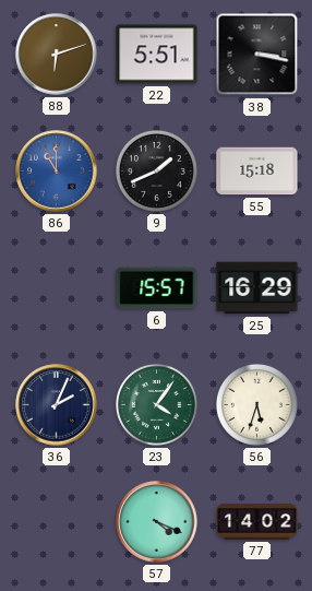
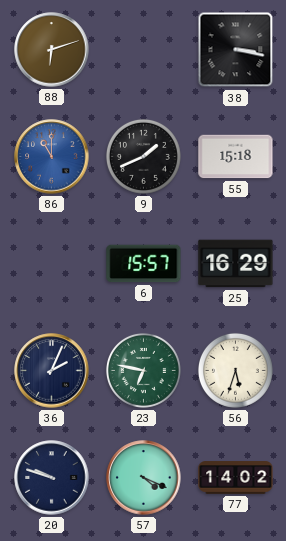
22: 5:51 -> none (157, 55)
23: 4:06 -> 6:47 (143, 370)
20: none -> 9:48 (52, 478)
